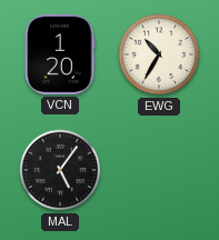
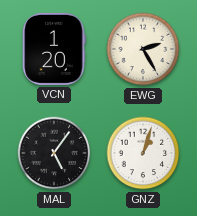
EWG: 10:35 -> 2:25 (143, 49)
GNZ: none -> 1:03 (143, 153)
